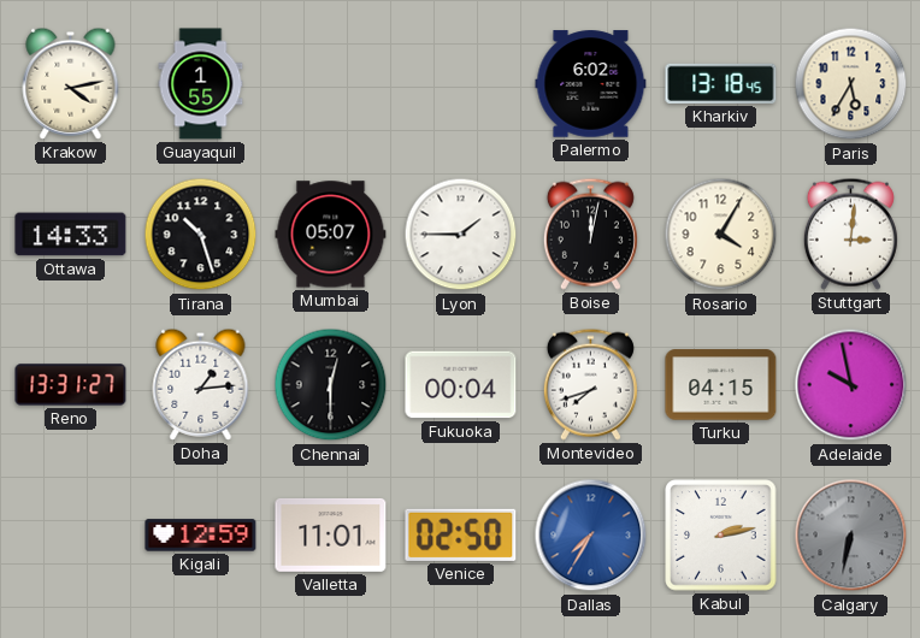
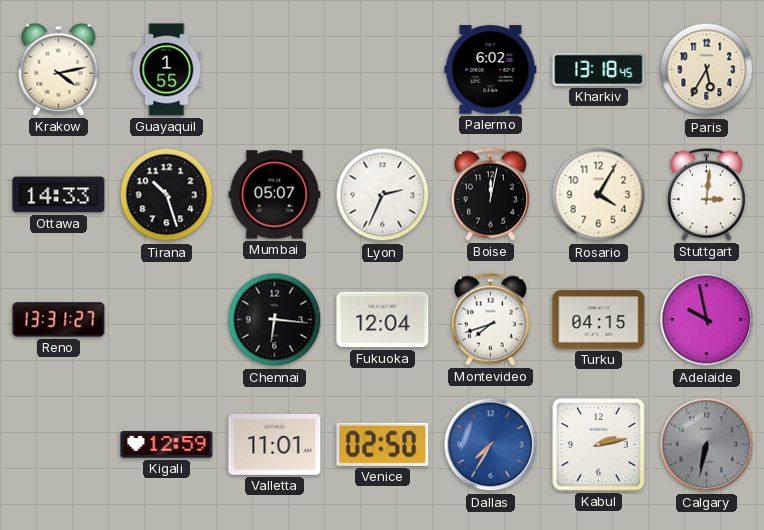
Lyon: 1:45 -> 2:34 (383, 195)
Doha: 1:14 -> none (201, 384)
Chennai: 12:30 -> 6:16 (275, 320)
Fukuoka: 00:04 -> 12:04 (383, 320)
